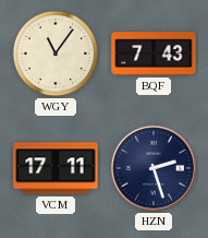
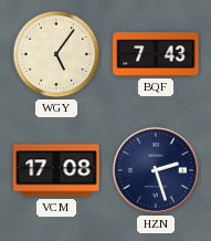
WGY: 11:06 -> 5:06 (56, 54)
VCM: 17:11 -> 17:08 (56, 170)
